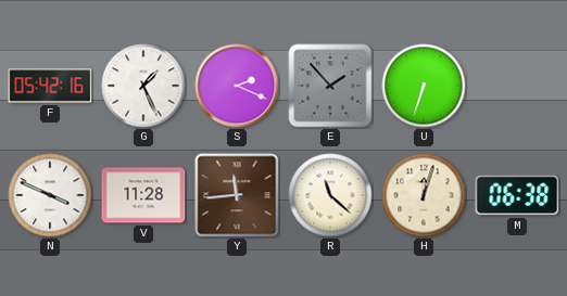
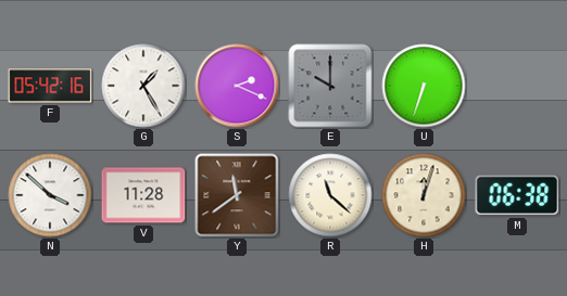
G: 1:26 -> 1:25 (143, 86)
E: 1:53 -> 10:00 (330, 86)
N: 3:49 -> 3:52 (50, 195)
Y: 11:44 -> 11:39 (237, 195)
